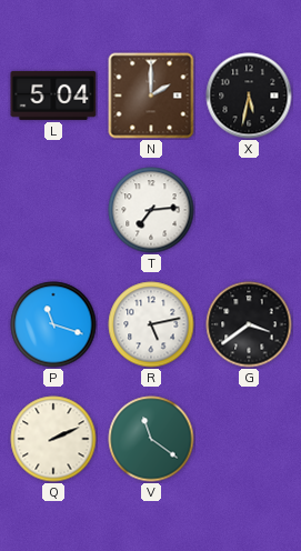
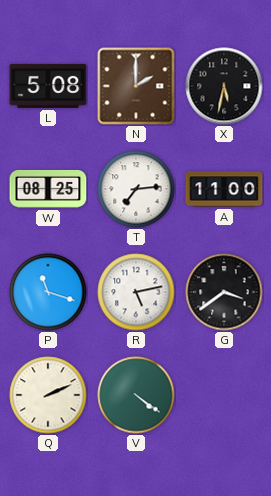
L: 5:04 -> 5:08 (48, 86)
W: none -> 08:25 (48, 189)
A: none -> 11:00 (224, 189)
V: 11:21 -> 4:21 (136, 395)
